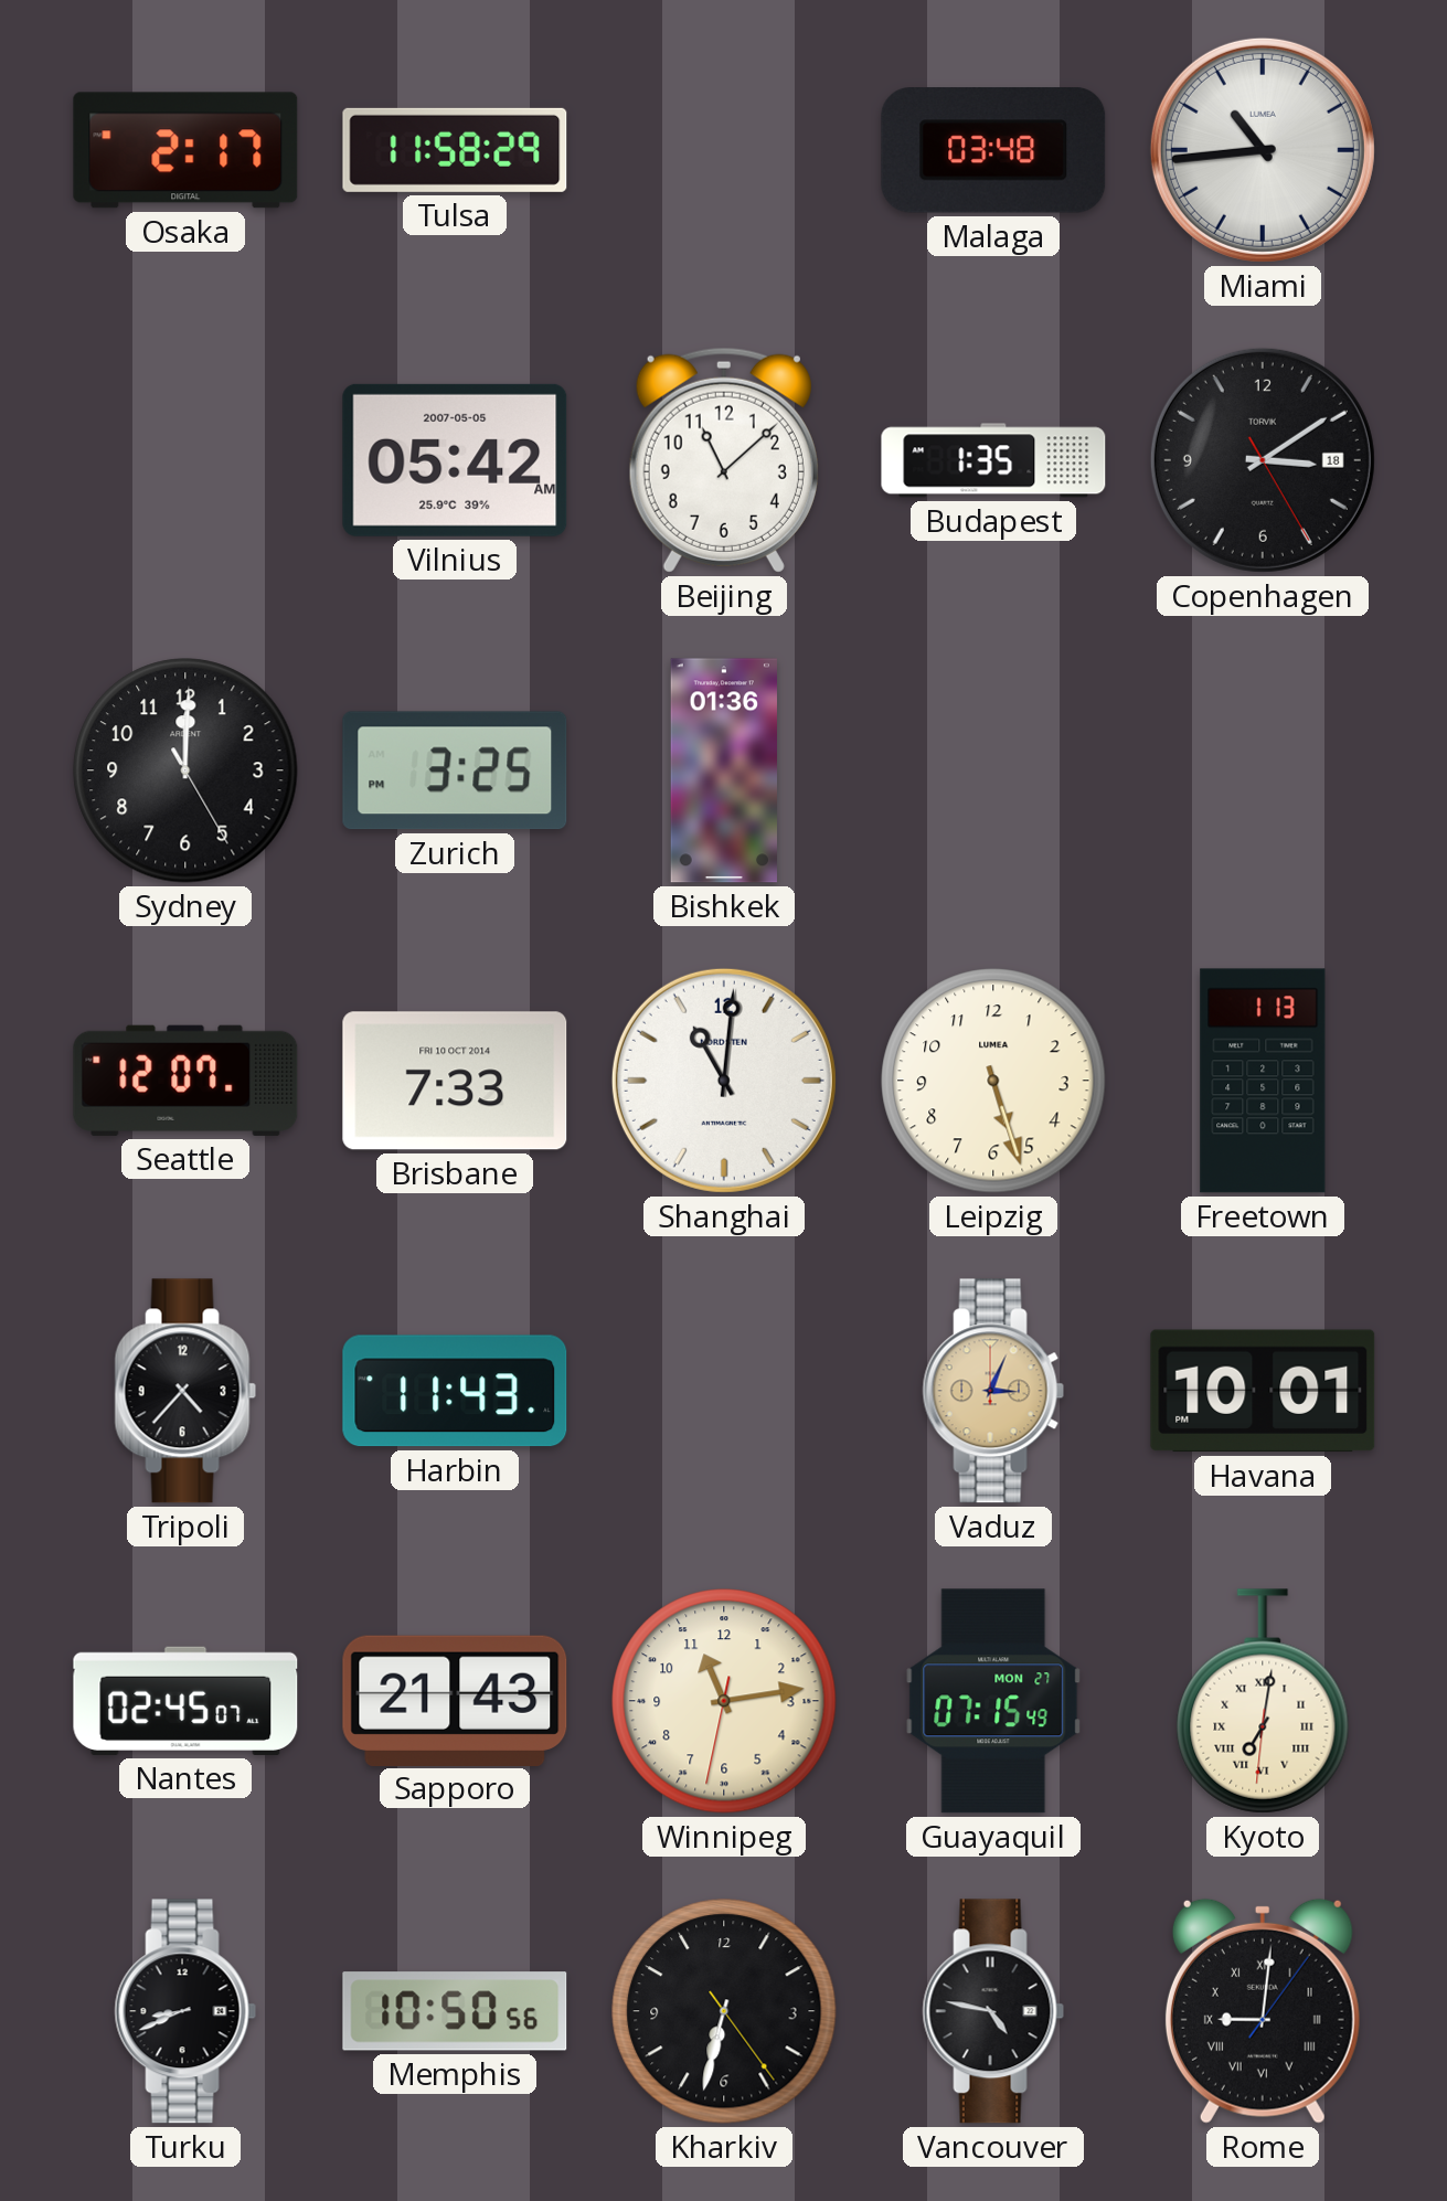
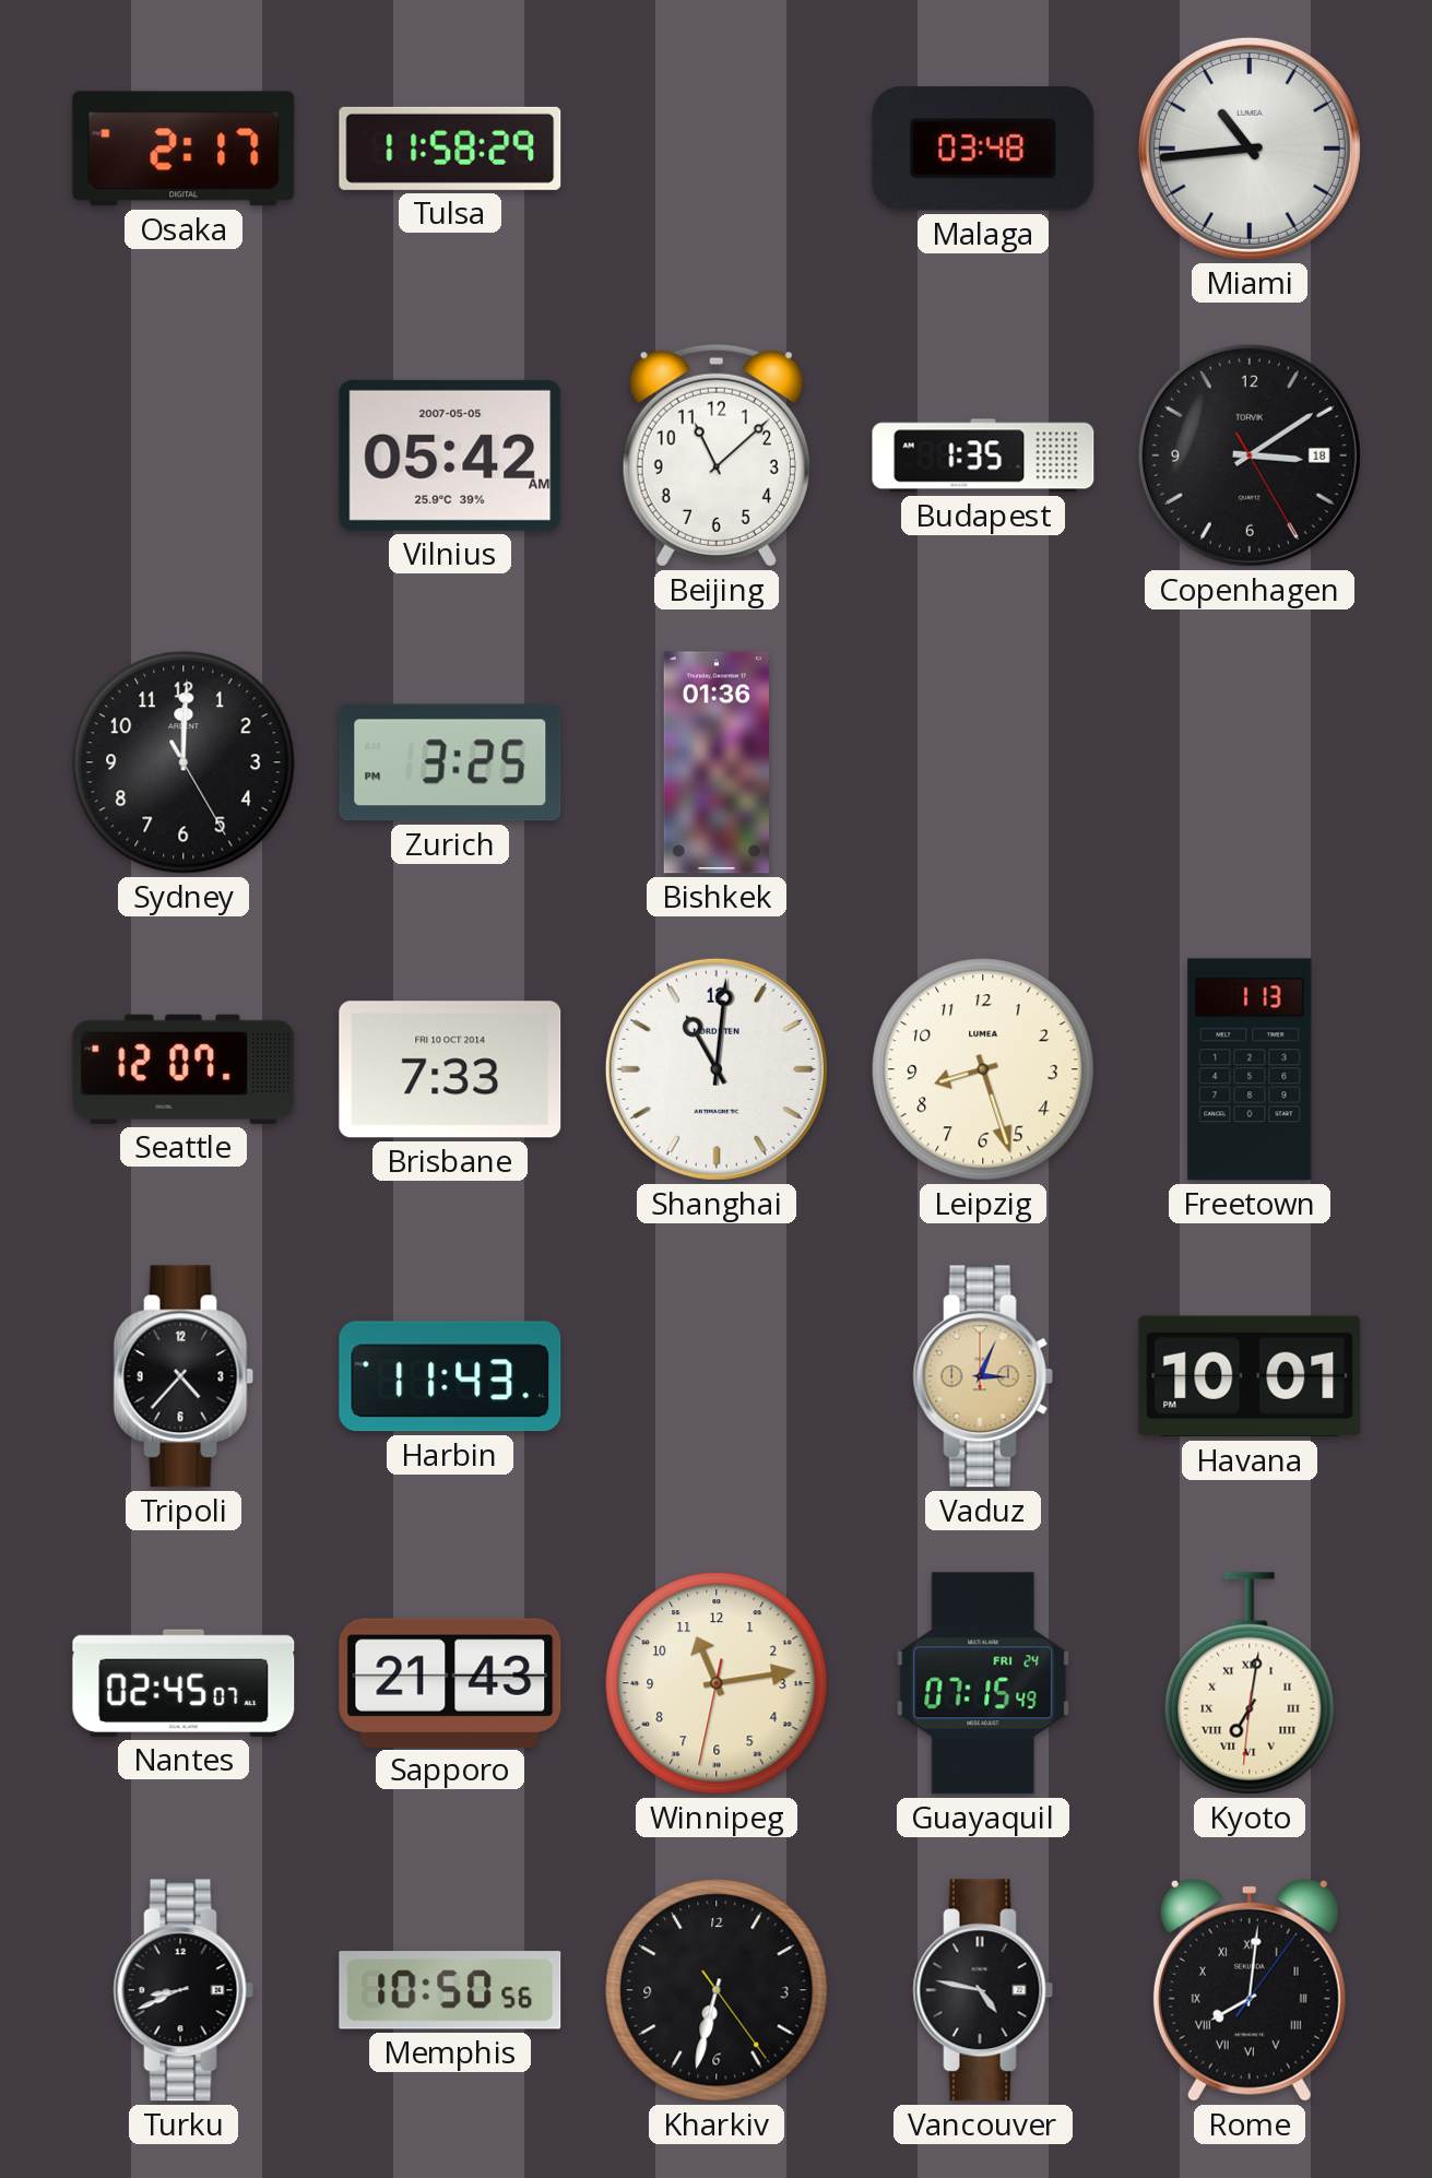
Leipzig: 5:27 -> 8:27 (983, 1069)
Guayaquil date: MON 27 -> FRI 24 (983, 1683)
Rome: 9:01 -> 8:01 (1250, 1990)
